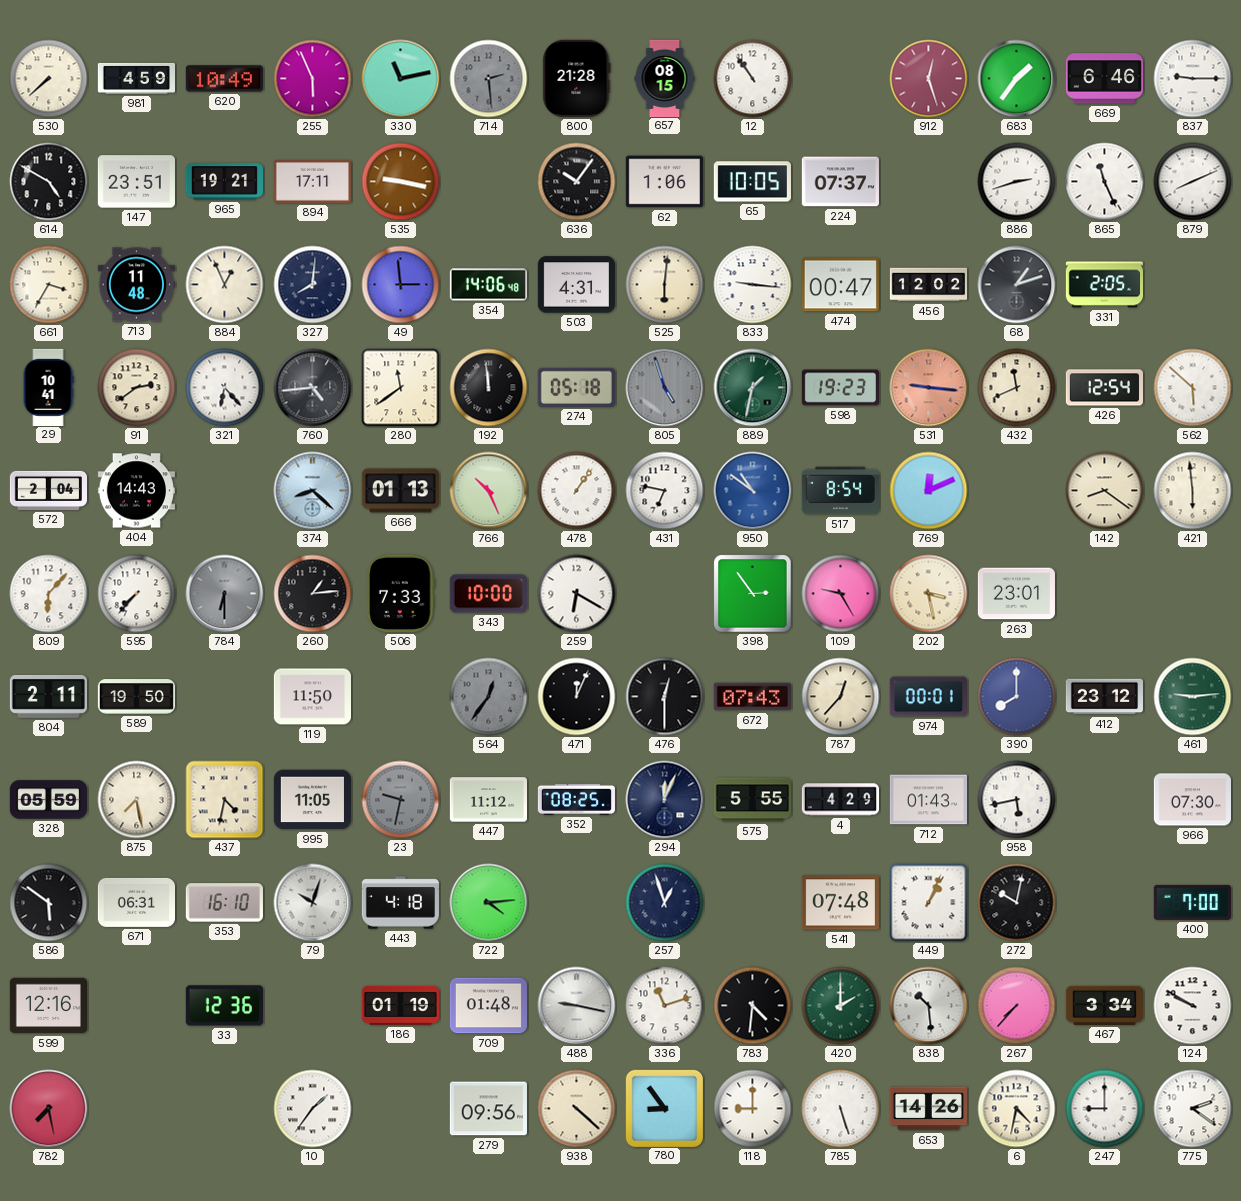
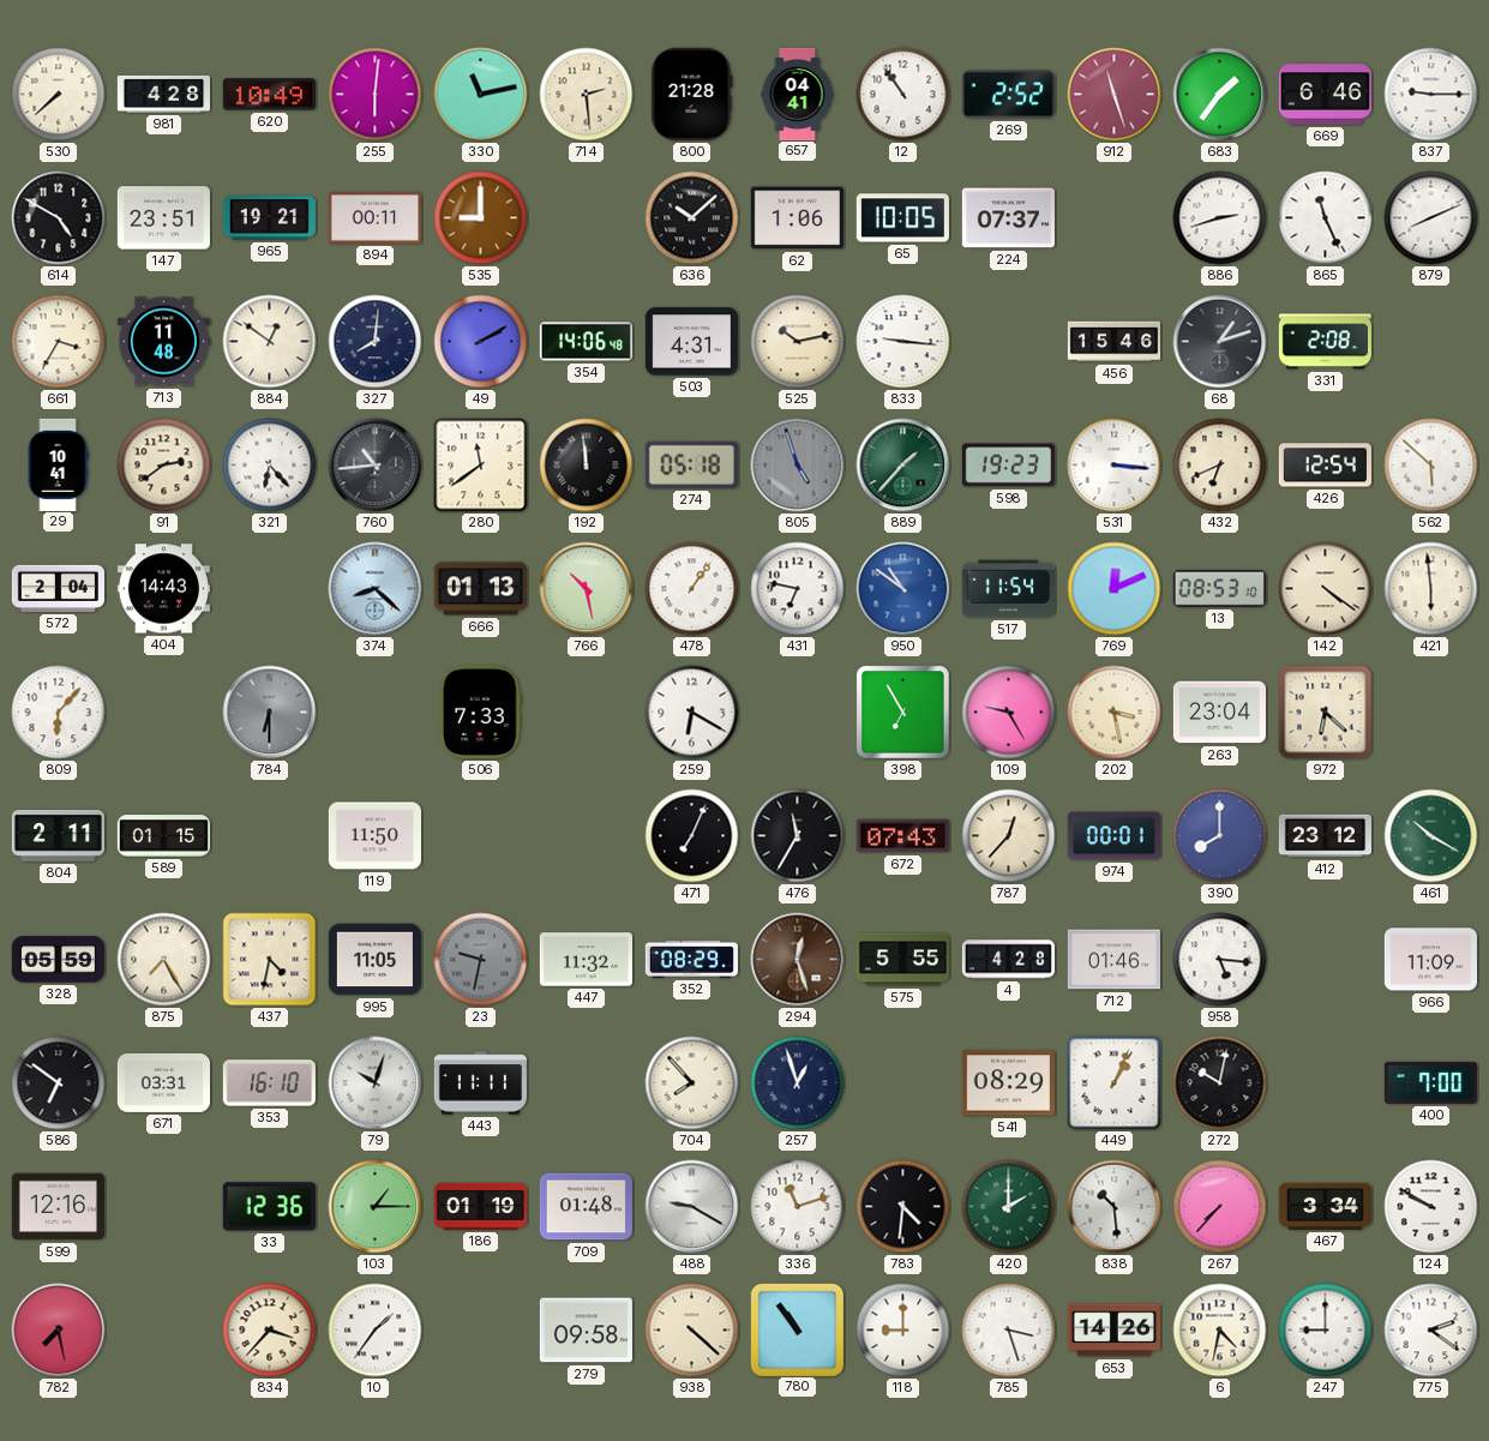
981: 4:59 -> 4:28 (163, 94)
255: 5:56 -> 6:01 (376, 95)
714 dial: grey -> cream (587, 95)
657: 08:15 -> 04:41 (798, 94)
269: none -> 2:52 (1008, 95)
912: 12:27 -> 11:27 (1115, 95)
894: 17:11 -> 00:11 (374, 217)
535: 9:17 -> 9:00 (481, 218)
636: 10:06 -> 10:08 (692, 218)
884: 12:56 -> 12:51 (270, 342)
49: 2:59 -> 2:10 (481, 342)
525: 6:01 -> 10:13 (798, 342)
474: 00:47 -> none (840, 285)
456: 12:02 -> 15:46 (1115, 342)
331: 2:05 -> 2:08 (1325, 342)
760: 4:44 -> 10:44 (376, 466)
889: 1:32 -> 1:37 (903, 466)
531: 9:16 -> 3:16 (1115, 466)
531 dial: salmon -> white (1115, 466)
432: 11:41 -> 6:41 (1220, 466)
766: 10:26 -> 10:28 (587, 589)
517: 8:54 -> 11:54 (1008, 589)
13: none -> 08:53 (1219, 588)
142: 8:21 -> 4:21 (1326, 589)
595: 7:37 -> none (137, 594)
260: 1:14 -> none (313, 594)
343: 10:00 -> none (488, 594)
398: 2:54 -> 6:55 (903, 713)
263: 23:01 -> 23:04 (1219, 713)
972: none -> 6:22 (1326, 713)
589: 19:50 -> 01:15 (163, 836)
564: 12:36 -> none (489, 697)
471: 12:04 -> 7:04 (692, 836)
476: 12:30 -> 11:35 (798, 836)
461: 9:14 -> 10:20 (1431, 836)
875: 7:28 -> 7:25 (164, 960)
447: 11:12 -> 11:32 (586, 960)
352: 08:25 -> 08:29 (691, 959)
294: 12:04 -> 12:27 (798, 960)
294 dial: navy -> brown (798, 960)
4: 4:29 -> 4:28 (1008, 960)
712: 01:43 -> 01:46 (1113, 960)
958: 5:43 -> 5:16 (1220, 960)
966: 07:30 -> 11:09 (1430, 960)
586: 5:51 -> 6:51 (59, 1083)
671: 06:31 -> 03:31 (163, 1082)
443: 4:18 -> 11:11 (480, 1083)
722: 4:14 -> none (489, 903)
704: none -> 7:53 (692, 1083)
541: 07:48 -> 08:29 (1008, 1083)
103: none -> 1:15 (376, 1207)
488: 9:17 -> 9:20 (692, 1207)
834: none -> 3:37 (270, 1331)
279: 09:56 -> 09:58 (586, 1331)
780: 8:54 -> 10:54 (797, 1329)
785: 5:27 -> 3:27 (1009, 1331)
